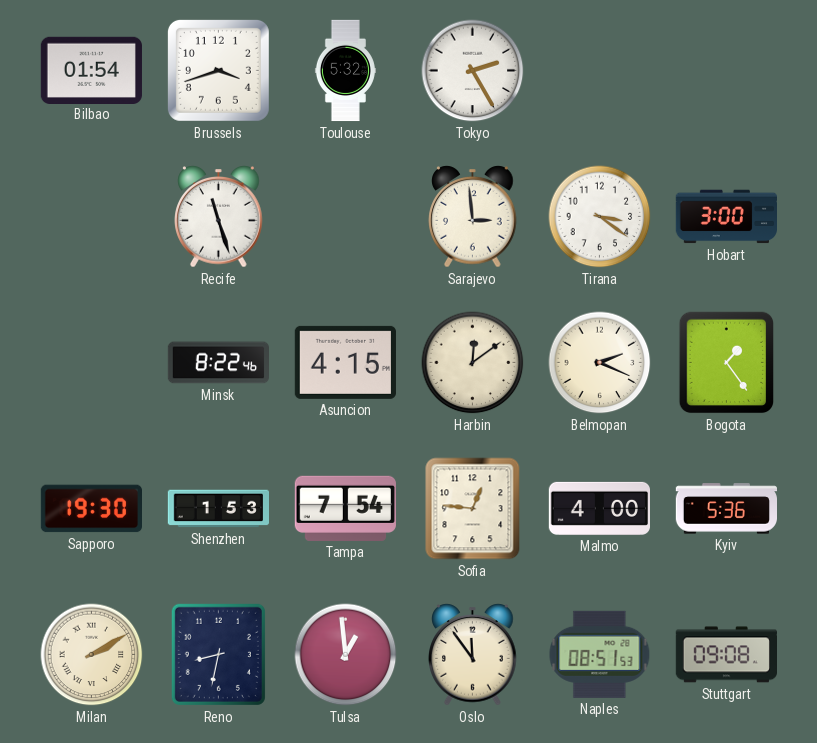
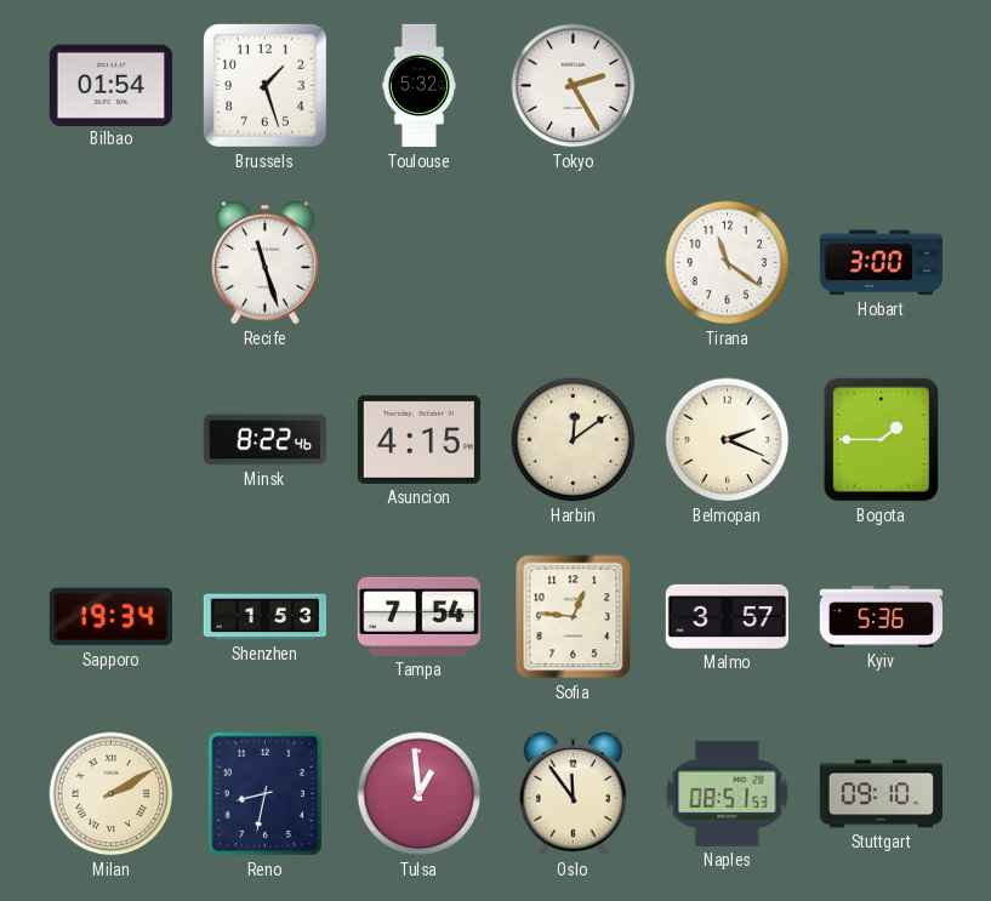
Brussels: 3:42 -> 1:27 (264, 85)
Sarajevo: 2:59 -> none (473, 217)
Tirana: 3:21 -> 11:21 (728, 263)
Bogota: 1:24 -> 1:45 (882, 440)
Sapporo: 19:30 -> 19:34 (110, 617)
Malmo: 4:00 -> 3:57 (727, 616)
Stuttgart: 09:08 -> 09:10 (881, 794)
